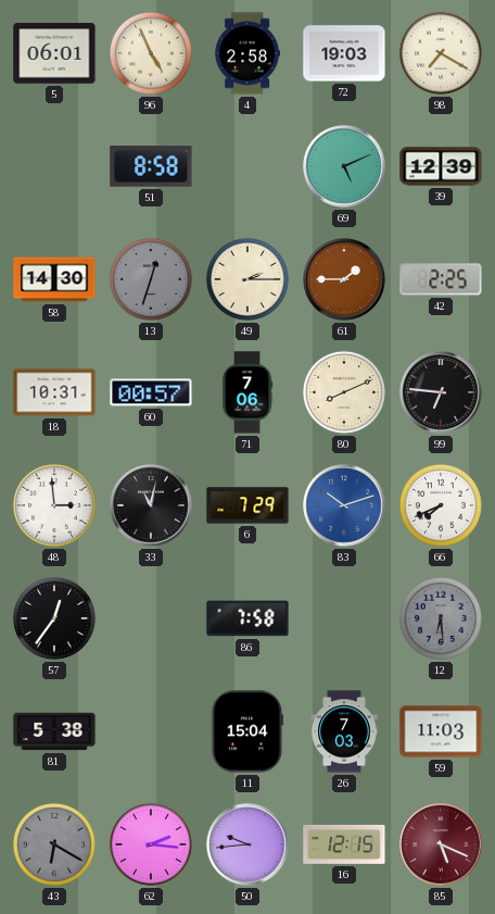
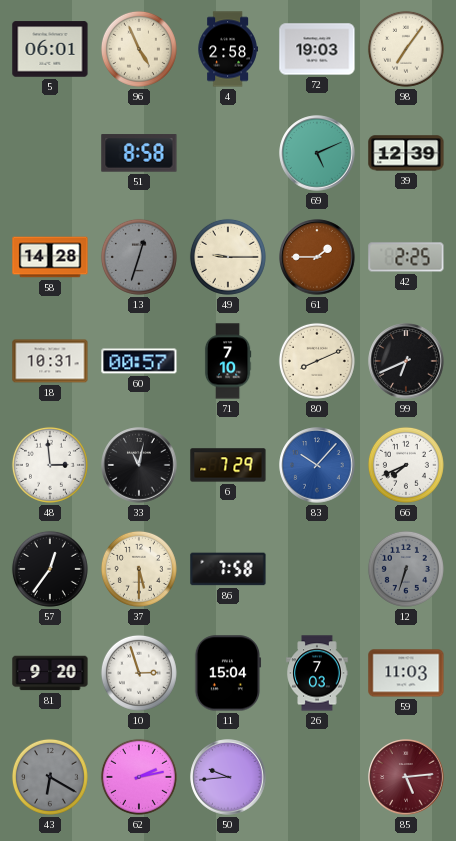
98: 7:20 -> 7:06 (406, 49)
58: 14:30 -> 14:28 (50, 257)
49: 2:15 -> 9:15 (228, 257)
71: 7:06 -> 7:10 (228, 361)
99: 6:46 -> 6:41 (406, 361)
83: 10:12 -> 10:07 (317, 465)
37: none -> 5:30 (139, 569)
12: 6:29 -> 6:33 (406, 569)
81: 5:38 -> 9:20 (50, 673)
10: none -> 2:57 (139, 673)
62: 2:16 -> 2:13 (139, 777)
16: 12:15 -> none (344, 844)
85: 5:19 -> 5:14 (406, 777)
